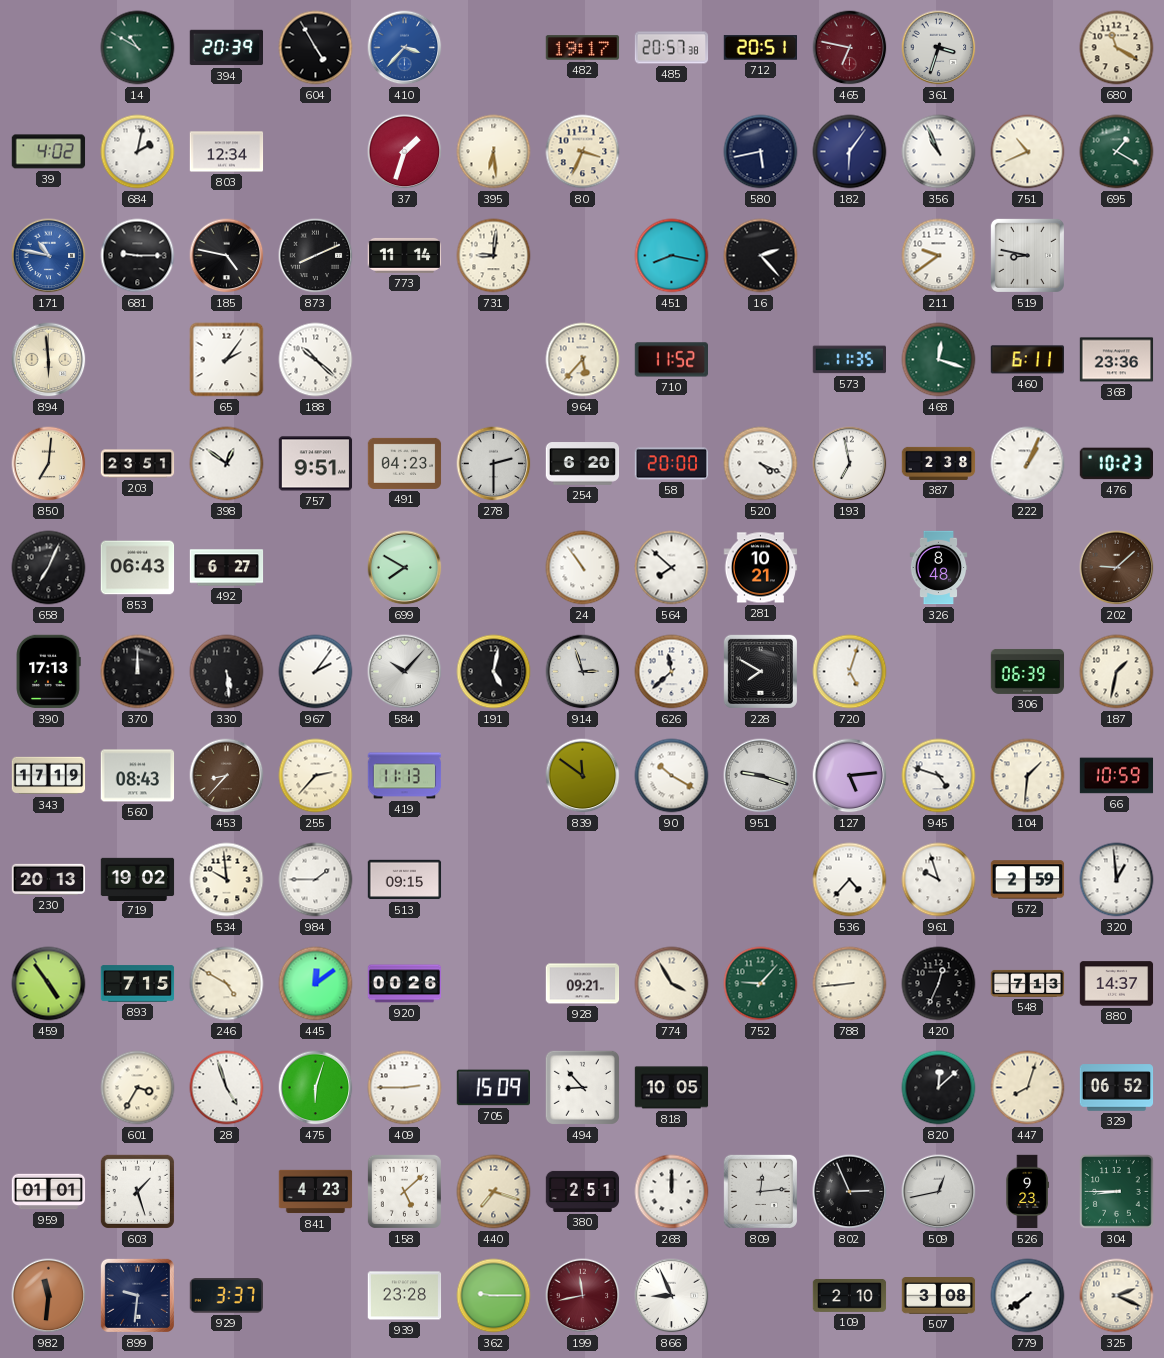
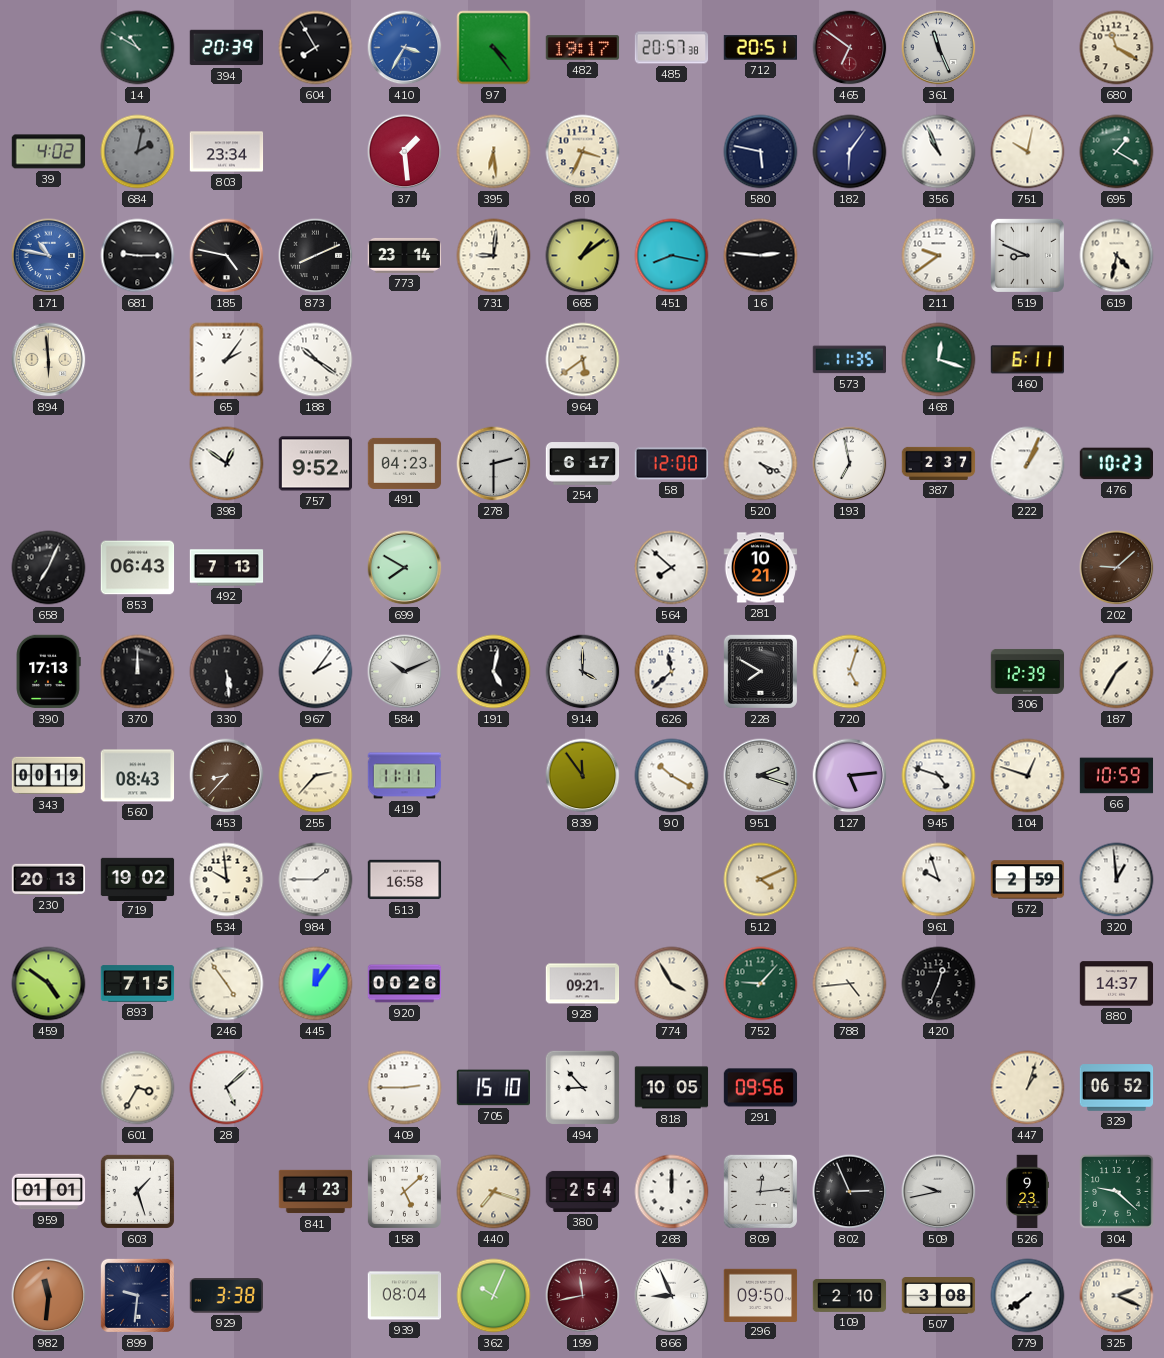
604: 4:55 -> 7:55 (316, 48)
410: 3:37 -> 3:35 (405, 48)
97: none -> 4:24 (494, 48)
465: 6:47 -> 6:51 (850, 48)
361: 3:33 -> 11:26 (939, 48)
684 dial: white -> grey (138, 152)
803: 12:34 -> 23:34 (227, 152)
37: 1:33 -> 1:29 (405, 152)
580: 5:43 -> 5:47 (761, 152)
751: 10:41 -> 10:02 (1028, 152)
773: 11:14 -> 23:14 (405, 256)
665: none -> 1:09 (583, 256)
16: 2:23 -> 2:46 (761, 256)
519: 8:47 -> 8:49 (1027, 255)
619: none -> 4:32 (1117, 256)
188: 10:22 -> 10:21 (316, 360)
964: 5:37 -> 5:39 (583, 360)
710: 11:52 -> none (671, 360)
368: 23:36 -> none (1117, 360)
850: 7:01 -> none (49, 464)
203: 23:51 -> none (138, 464)
757: 9:51 -> 9:52 (316, 464)
254: 6:20 -> 6:17 (583, 464)
58: 20:00 -> 12:00 (672, 464)
387: 2:38 -> 2:37 (939, 463)
492: 6:27 -> 7:13 (227, 568)
24: 10:54 -> none (583, 568)
326: 8:48 -> none (939, 568)
584: 10:07 -> 10:11 (405, 672)
914: 2:57 -> 4:00 (583, 672)
306: 06:39 -> 12:39 (1028, 671)
187: 1:32 -> 1:35 (1117, 672)
343: 17:19 -> 00:19 (49, 776)
419: 11:13 -> 11:11 (405, 776)
839: 11:51 -> 11:54 (583, 776)
951: 9:18 -> 2:18 (761, 776)
104: 1:31 -> 12:48 (1028, 776)
513: 09:15 -> 16:58 (405, 880)
512: none -> 4:11 (761, 880)
536: 4:37 -> none (850, 880)
459: 4:54 -> 4:51 (49, 984)
246: 4:50 -> 4:54 (227, 984)
445: 12:09 -> 12:06 (316, 984)
788: 8:44 -> 4:44 (850, 984)
548: 7:13 -> none (1028, 983)
28: 4:57 -> 5:08 (227, 1088)
475: 6:03 -> none (316, 1088)
705: 15:09 -> 15:10 (493, 1088)
291: none -> 09:56 (761, 1088)
820: 12:08 -> none (939, 1088)
447: 8:03 -> 1:03 (1028, 1088)
380: 2:51 -> 2:54 (583, 1191)
509: 12:43 -> 9:43 (939, 1192)
304: 8:45 -> 9:22 (1117, 1192)
929: 3:37 -> 3:38 (226, 1296)
939: 23:28 -> 08:04 (405, 1296)
362: 9:15 -> 10:04 (494, 1296)
296: none -> 09:50 (761, 1295)
